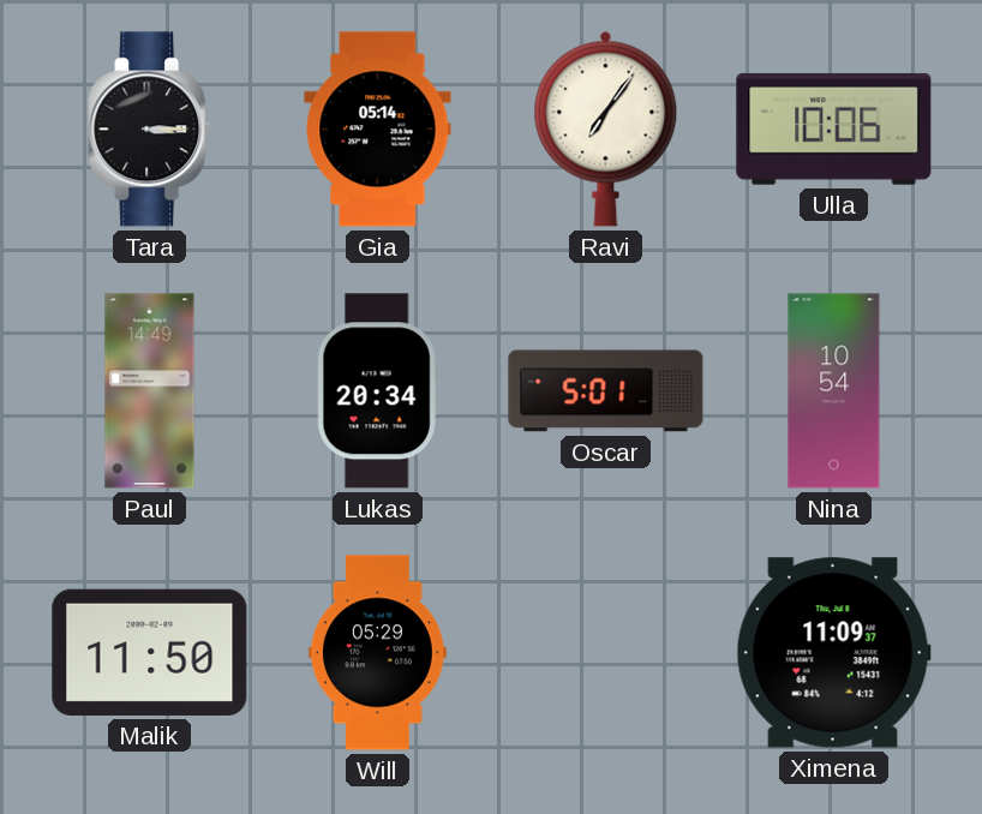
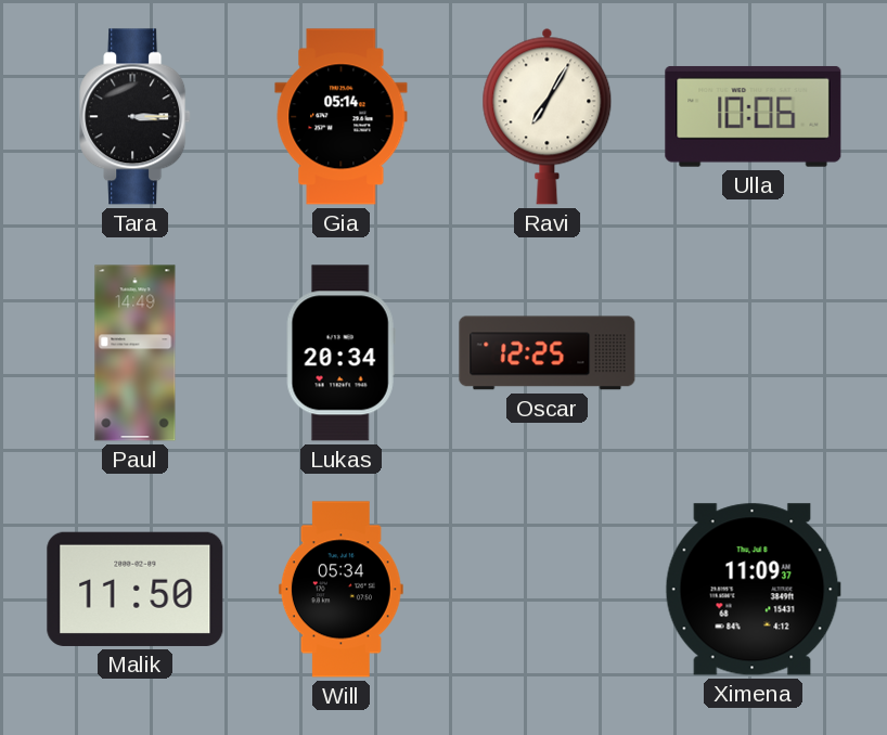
Ravi: 7:06 -> 7:05 (548, 116)
Oscar: 5:01 -> 12:25 (548, 353)
Nina: 10:54 -> none (834, 391)
Will: 05:29 -> 05:34 (340, 590)
